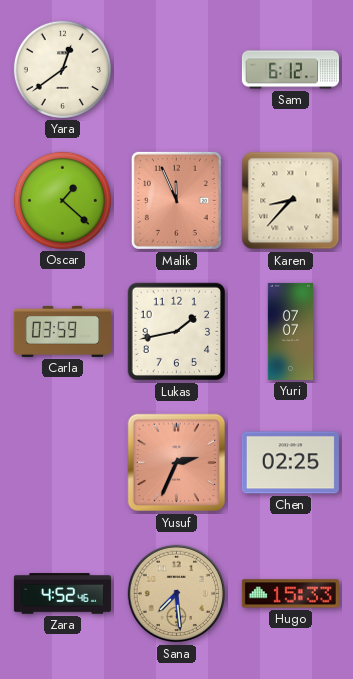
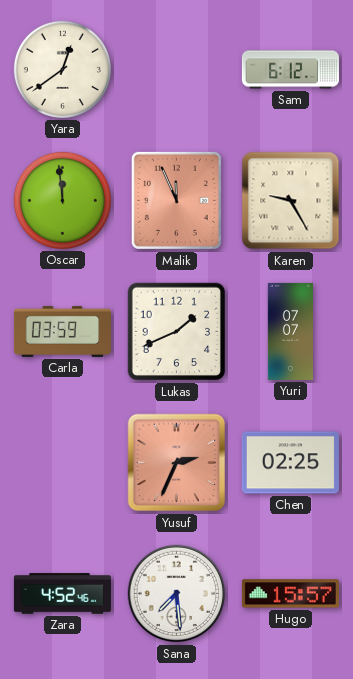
Oscar: 1:22 -> 11:59 (62, 200)
Karen: 8:37 -> 9:25 (291, 201)
Lukas: 1:43 -> 1:41 (177, 332)
Sana dial: champagne -> white (177, 594)
Hugo: 15:33 -> 15:57 (290, 594)
